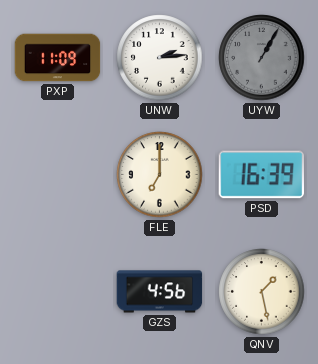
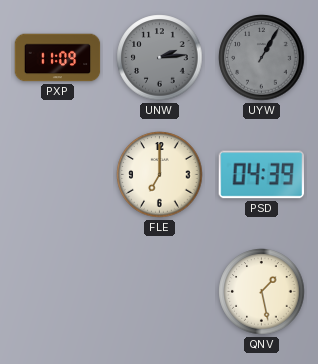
UNW dial: white -> grey (160, 58)
PSD: 16:39 -> 04:39 (262, 175)
GZS: 4:56 -> none (160, 292)
